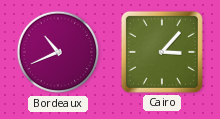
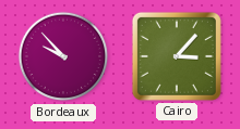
Bordeaux: 10:41 -> 9:53 (63, 56)
